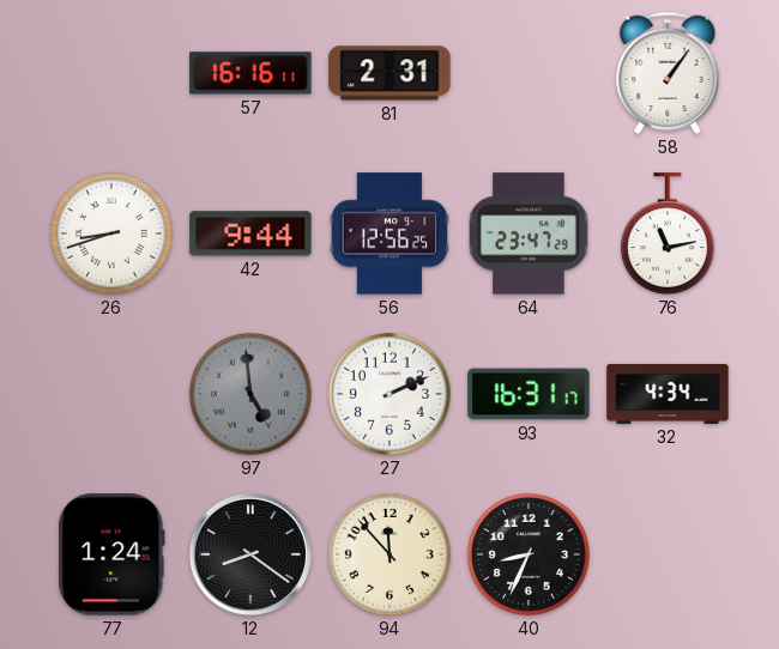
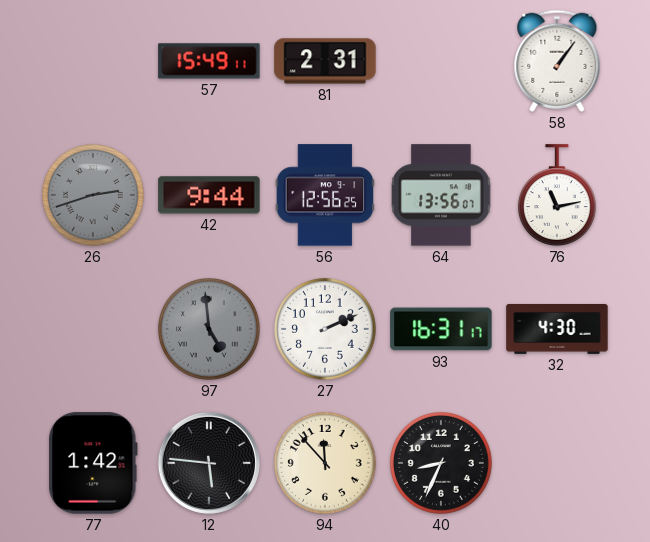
57: 16:16 -> 15:49 (209, 61)
26: 8:42 -> 2:42 (94, 196)
26 dial: white -> grey (94, 196)
64: 23:47 -> 13:56 (441, 195)
32: 4:34 -> 4:30 (557, 329)
77: 1:24 -> 1:42 (93, 463)
12: 8:21 -> 5:46 (209, 463)
